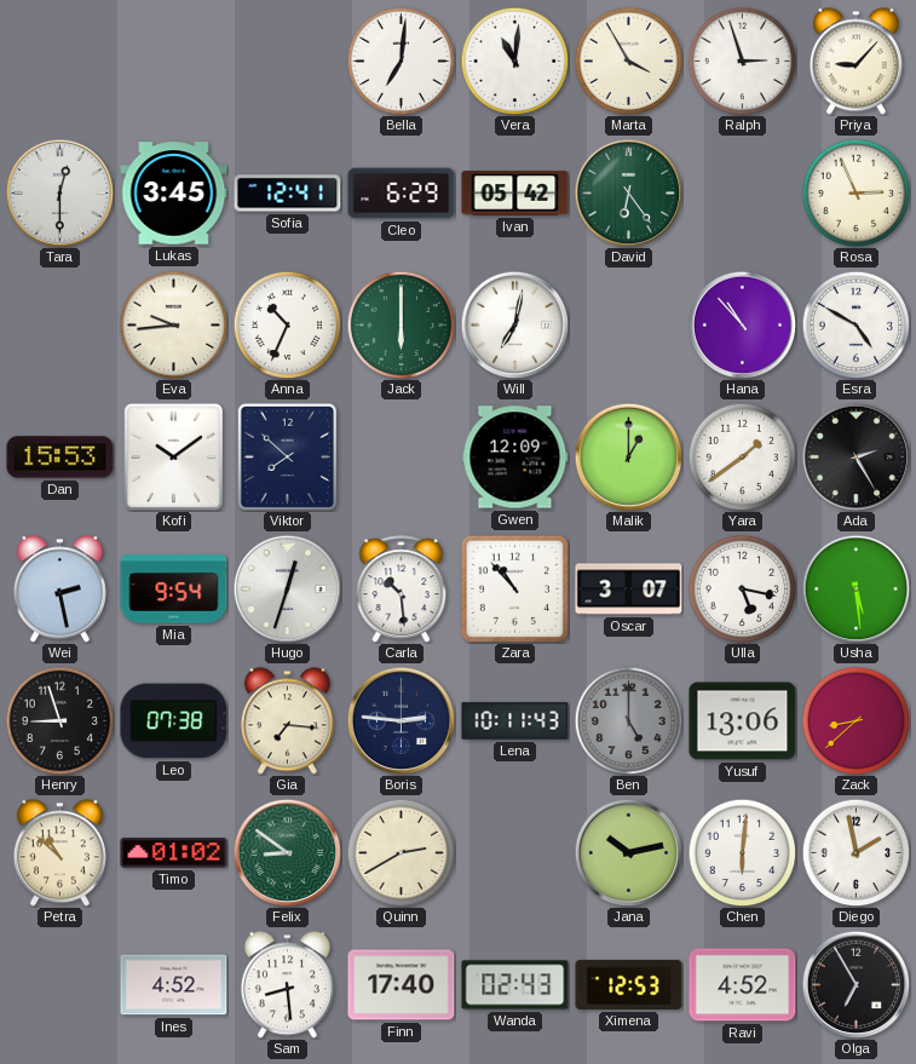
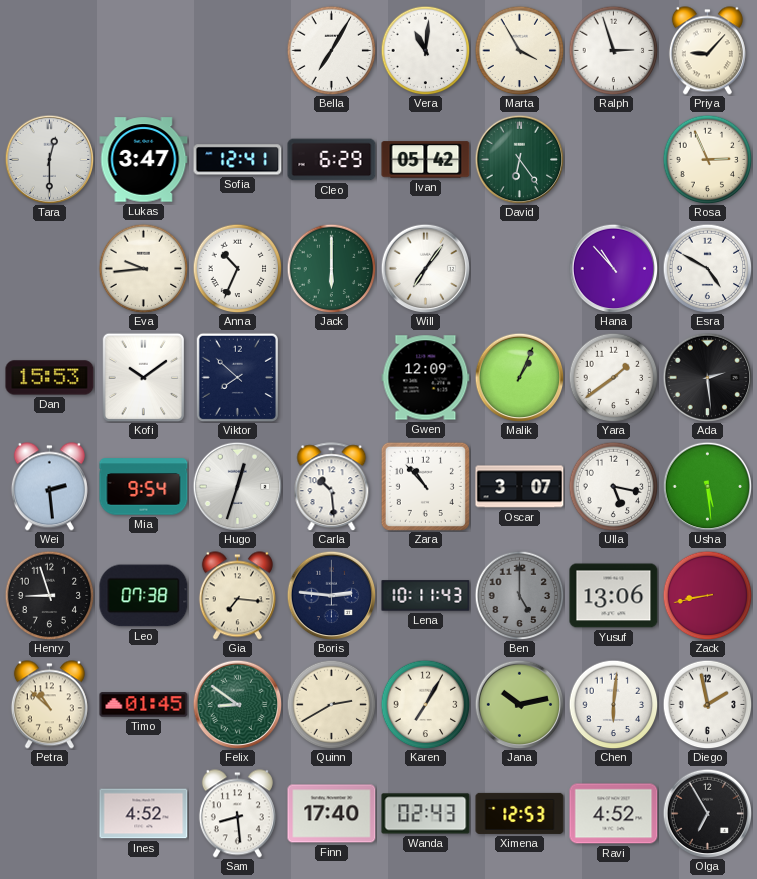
Bella: 7:01 -> 7:05 (331, 50)
Lukas: 3:45 -> 3:47 (144, 160)
Will: 7:02 -> 7:06 (425, 268)
Malik: 1:00 -> 1:04 (519, 377)
Ada: 2:25 -> 2:29 (707, 377)
Wei: 2:28 -> 2:29 (49, 487)
Zack: 8:38 -> 8:43 (707, 595)
Timo: 01:02 -> 01:45 (144, 705)
Karen: none -> 7:05 (425, 704)
